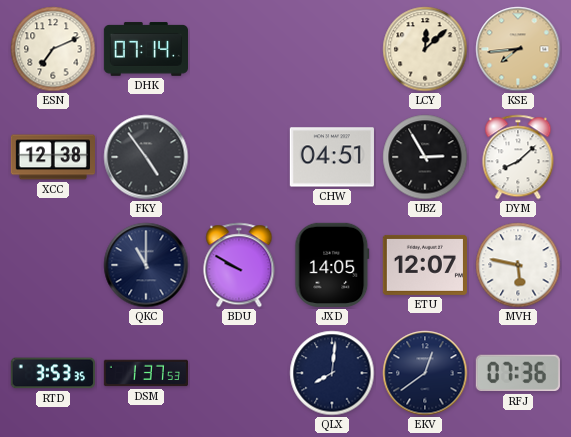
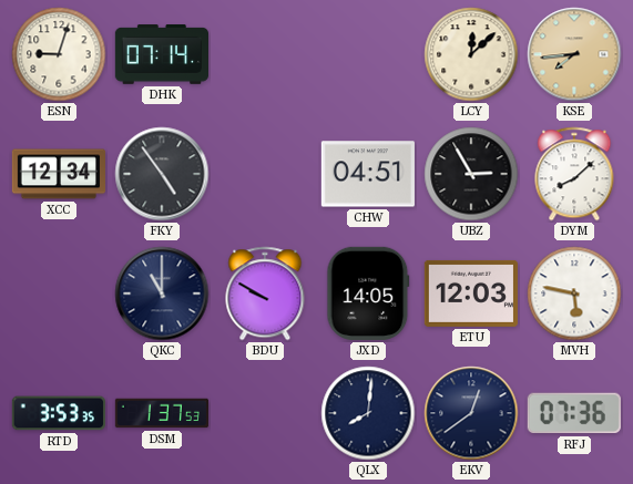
ESN: 7:11 -> 9:03 (59, 54)
XCC: 12:38 -> 12:34 (58, 174)
ETU: 12:07 -> 12:03 (471, 294)
